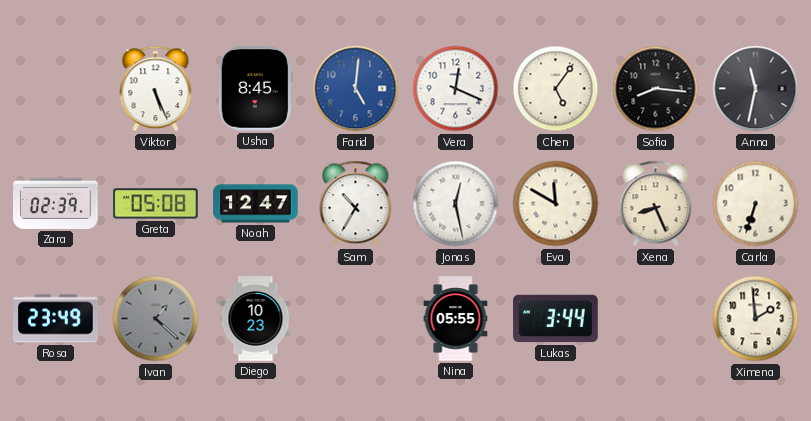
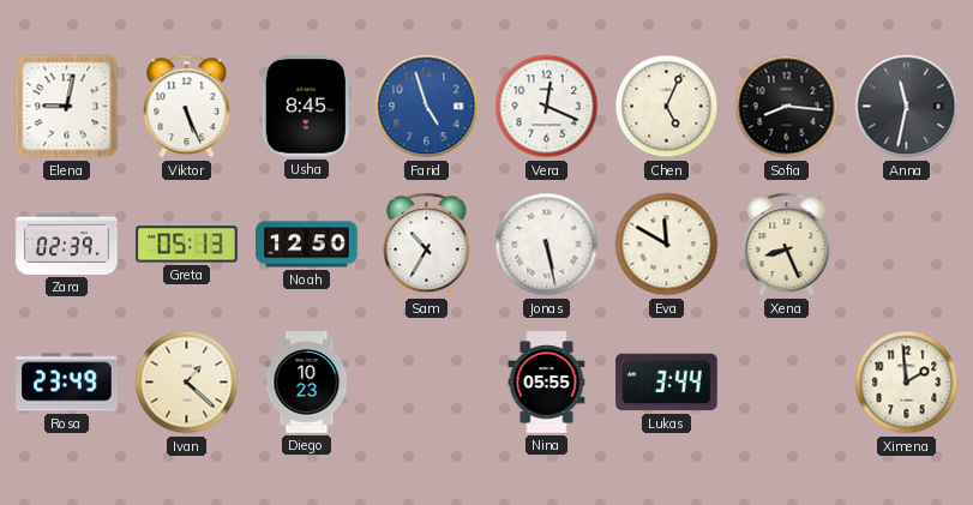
Elena: none -> 9:02 (67, 107)
Farid: 5:01 -> 4:57 (427, 107)
Chen: 5:06 -> 5:04 (667, 107)
Greta: 05:08 -> 05:13 (187, 245)
Noah: 12:47 -> 12:50 (307, 245)
Jonas: 12:28 -> 5:28 (547, 245)
Carla: 6:33 -> none (756, 204)
Ivan dial: grey -> cream (187, 383)
